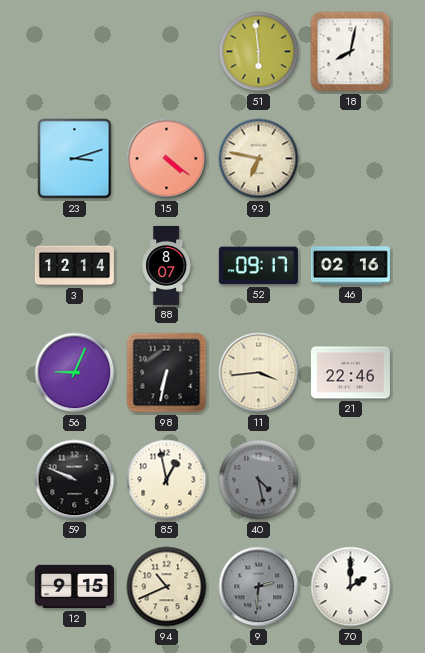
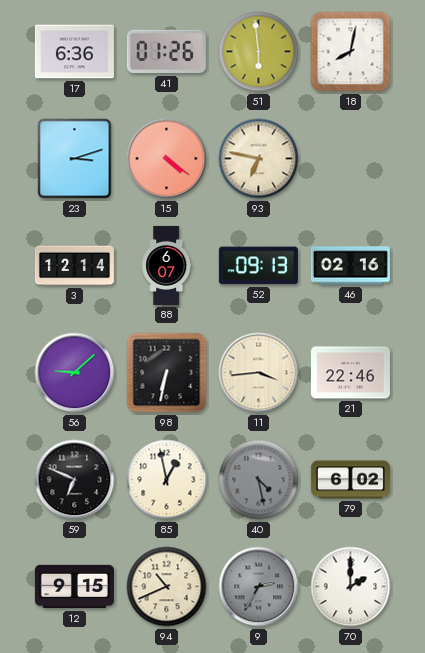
17: none -> 6:36 (74, 52)
41: none -> 01:26 (166, 52)
88: 8:07 -> 6:07 (167, 265)
52: 09:17 -> 09:13 (258, 266)
56: 9:04 -> 9:08 (75, 373)
59: 9:49 -> 6:49 (75, 480)
79: none -> 6:02 (350, 480)
9: 2:31 -> 2:35 (259, 587)
